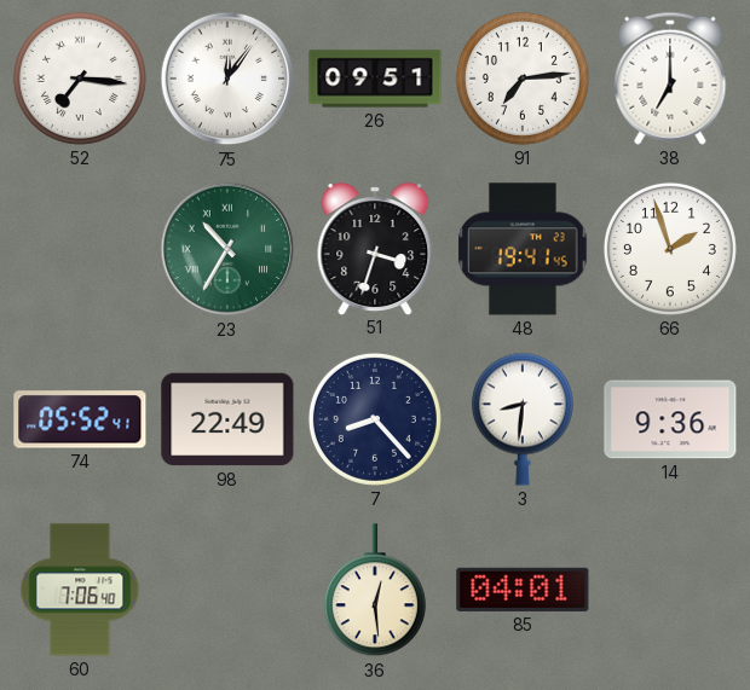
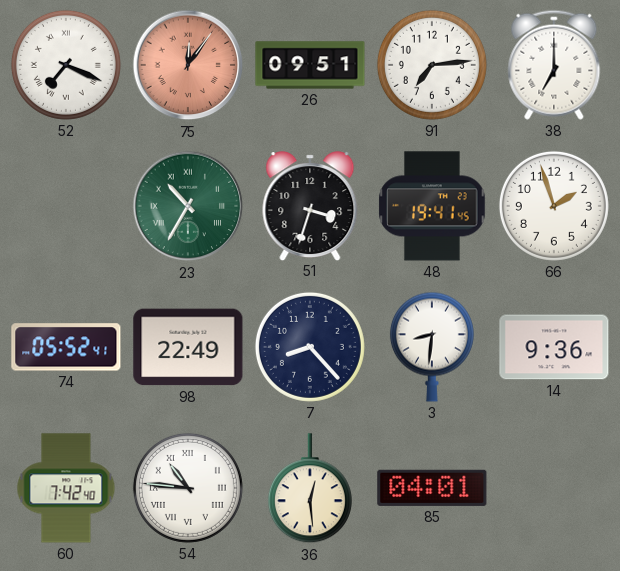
52: 7:16 -> 7:19 (66, 65)
75 dial: white -> salmon (188, 65)
60: 7:06 -> 7:42 (66, 488)
54: none -> 10:46 (188, 488)
